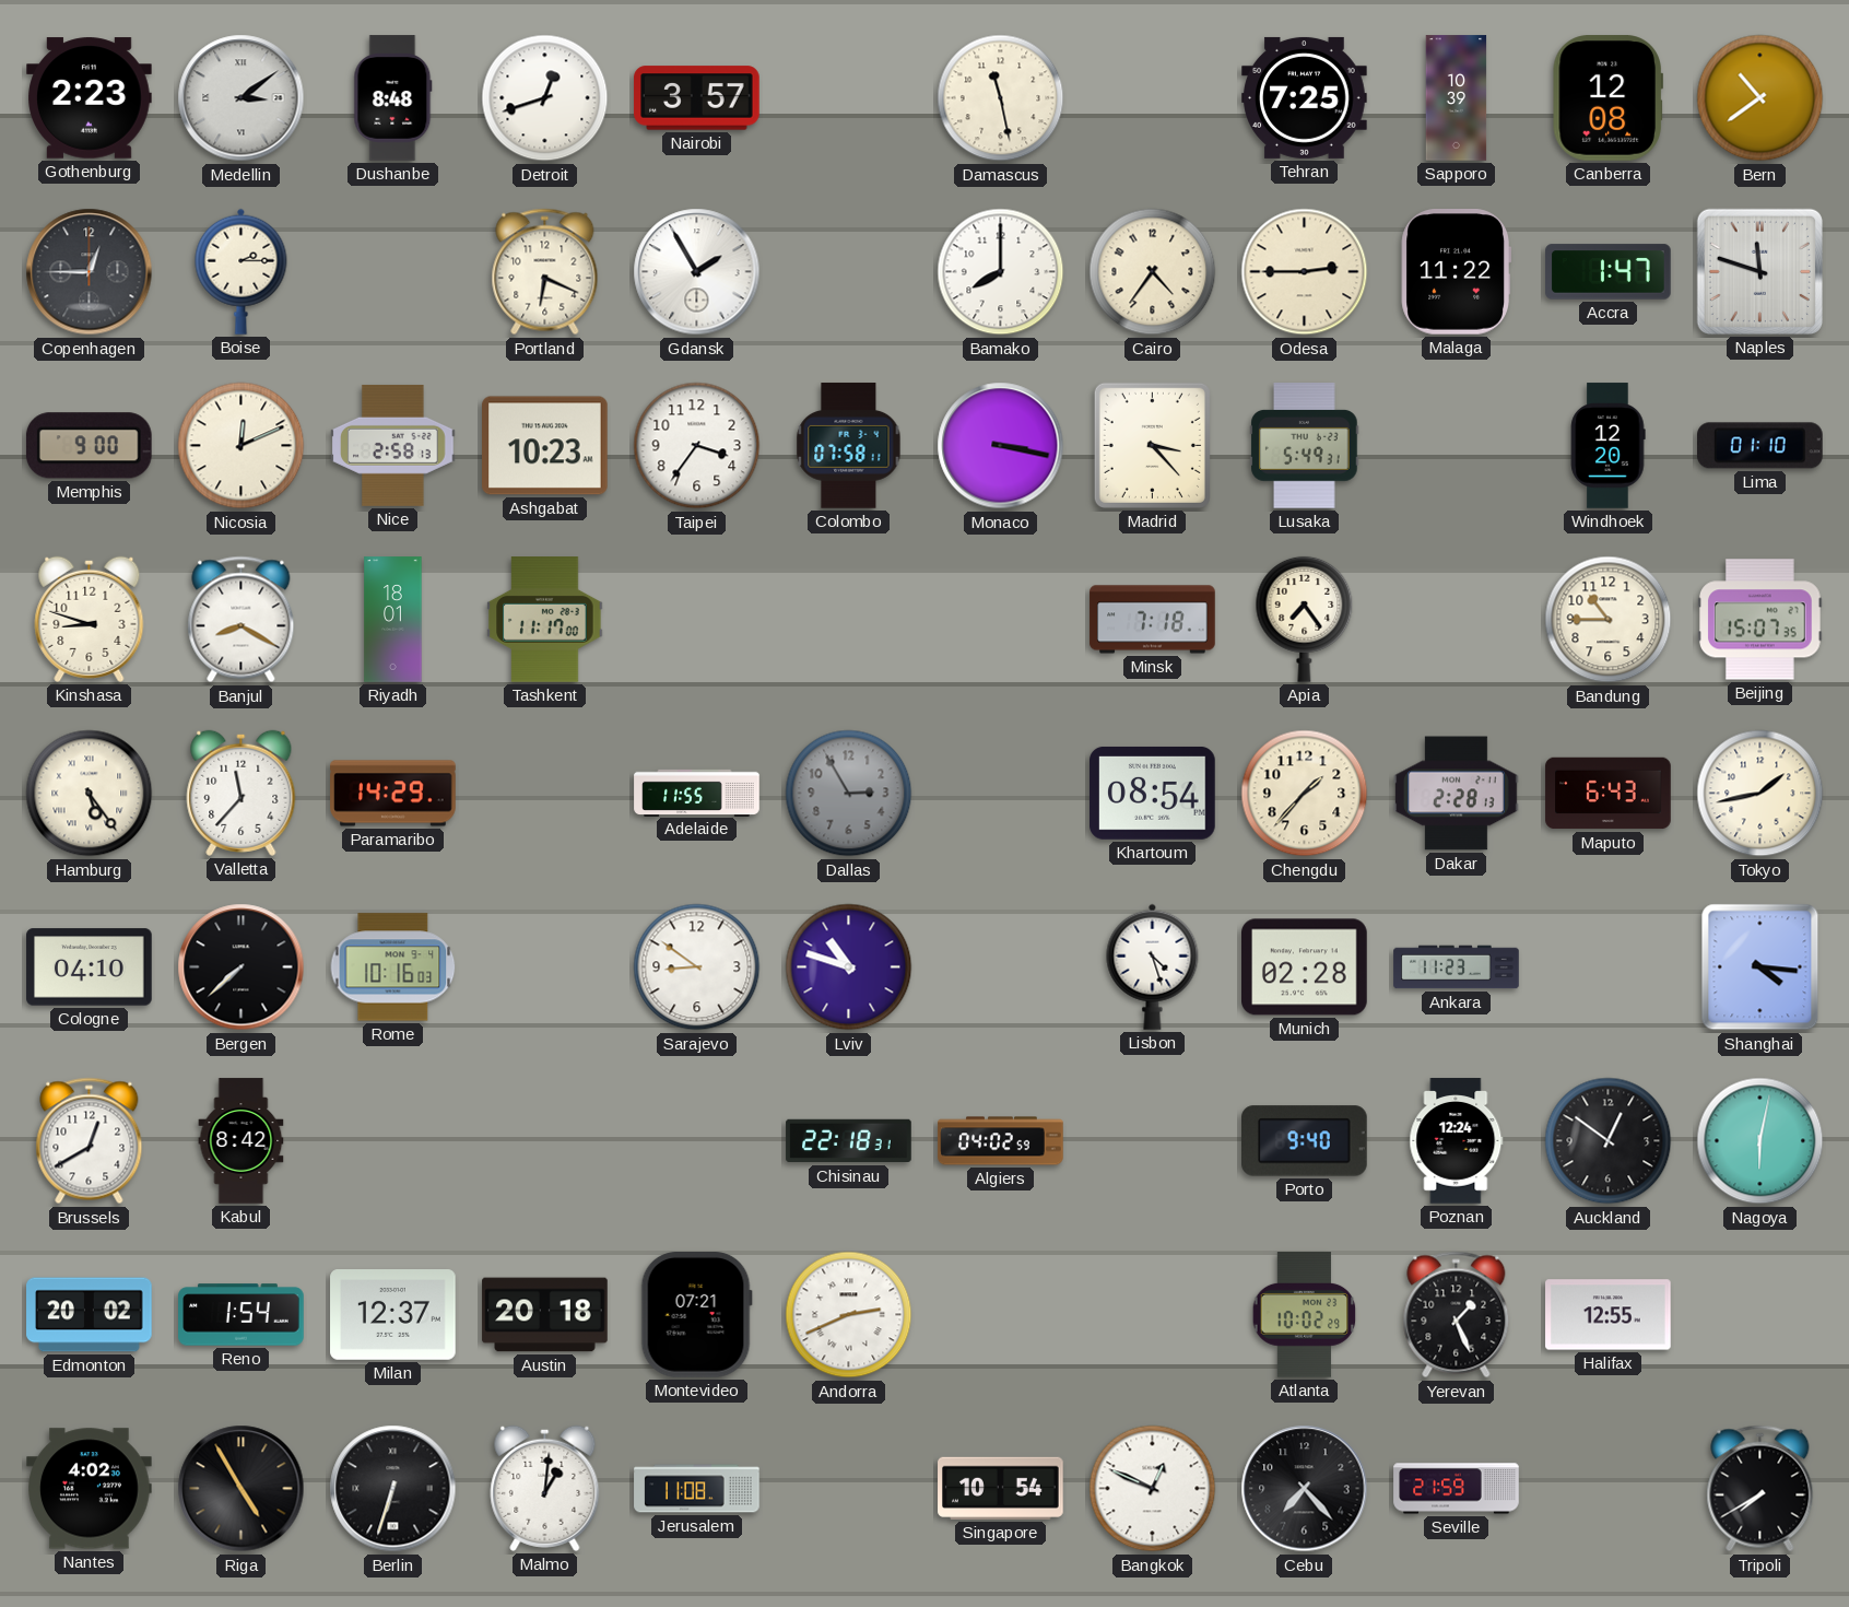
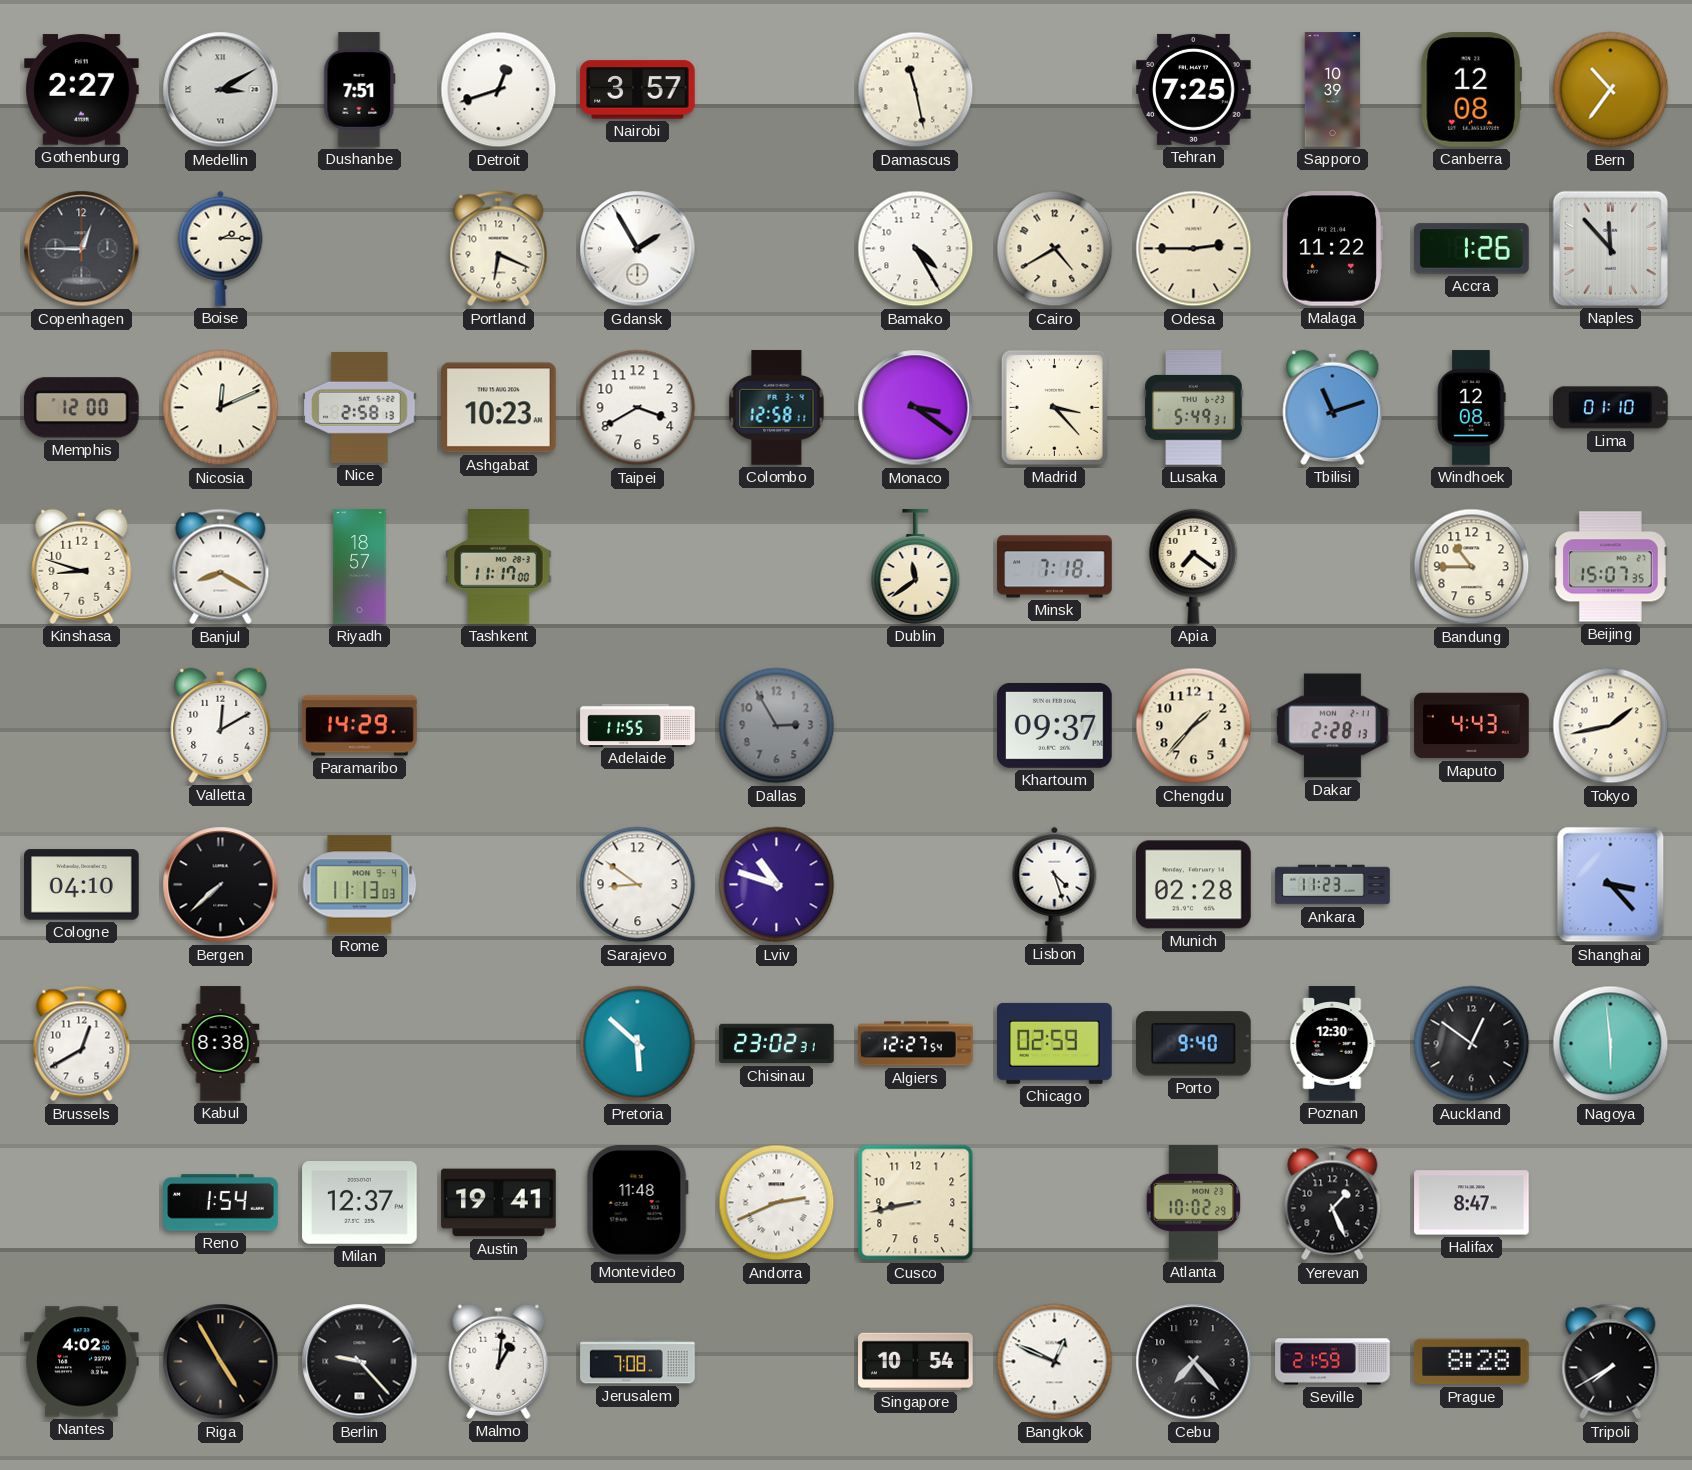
Gothenburg: 2:23 -> 2:27 (82, 90)
Medellin: 3:09 -> 3:10 (221, 90)
Dushanbe: 8:48 -> 7:51 (360, 90)
Bern: 10:39 -> 10:36 (1611, 90)
Bamako: 8:00 -> 4:25 (916, 249)
Cairo: 4:36 -> 4:40 (1055, 249)
Accra: 1:47 -> 1:26 (1472, 249)
Naples: 11:48 -> 11:53 (1610, 248)
Memphis: 9:00 -> 12:00 (81, 408)
Taipei: 3:36 -> 3:40 (638, 408)
Colombo: 07:58 -> 12:58 (777, 408)
Monaco: 3:17 -> 3:21 (916, 408)
Tbilisi: none -> 11:12 (1333, 407)
Windhoek: 12:20 -> 12:08 (1471, 408)
Riyadh: 18:01 -> 18:57 (360, 567)
Dublin: none -> 11:39 (916, 567)
Apia: 7:24 -> 7:21 (1194, 566)
Hamburg: 5:24 -> none (90, 794)
Valletta: 11:37 -> 12:10 (221, 725)
Khartoum: 08:54 -> 09:37 (1055, 726)
Maputo: 6:43 -> 4:43 (1472, 726)
Rome: 10:16 -> 11:13 (360, 885)
Shanghai: 4:16 -> 3:23 (1611, 885)
Kabul: 8:42 -> 8:38 (221, 1044)
Pretoria: none -> 5:52 (638, 1044)
Chisinau: 22:18 -> 23:02 (777, 1044)
Algiers: 04:02 -> 12:27 (916, 1044)
Chicago: none -> 02:59 (1055, 1043)
Poznan: 12:24 -> 12:30 (1333, 1044)
Nagoya: 6:02 -> 5:59 (1611, 1044)
Edmonton: 20:02 -> none (90, 1315)
Austin: 20:18 -> 19:41 (499, 1203)
Montevideo: 07:21 -> 11:48 (637, 1203)
Cusco: none -> 8:43 (916, 1203)
Halifax: 12:55 -> 8:47 (1472, 1203)
Berlin: 6:33 -> 9:23 (360, 1362)
Jerusalem: 11:08 -> 7:08 (638, 1362)
Prague: none -> 8:28 (1472, 1362)
